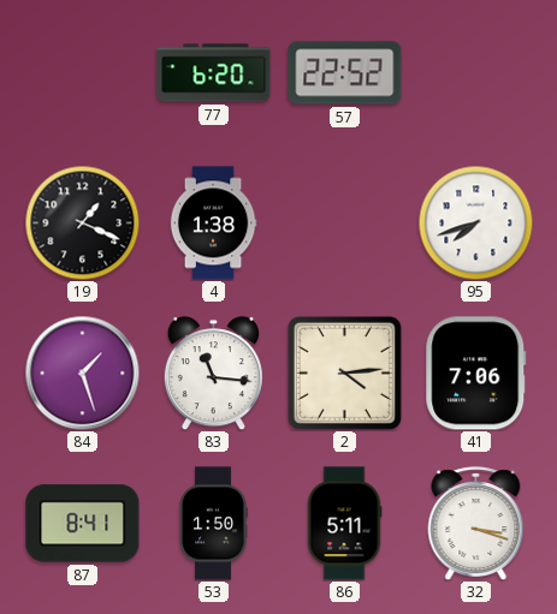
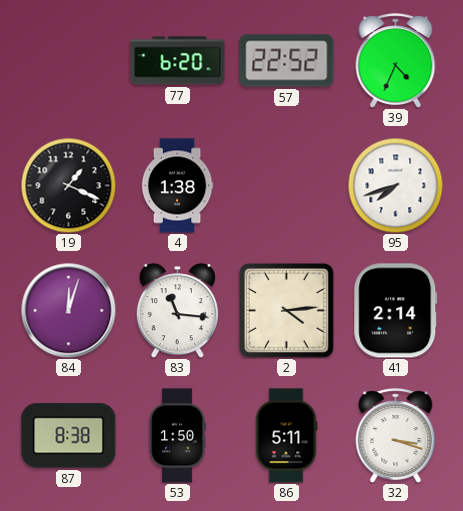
39: none -> 4:34 (396, 61)
84: 1:27 -> 12:03 (68, 310)
41: 7:06 -> 2:14 (396, 311)
87: 8:41 -> 8:38 (69, 436)
